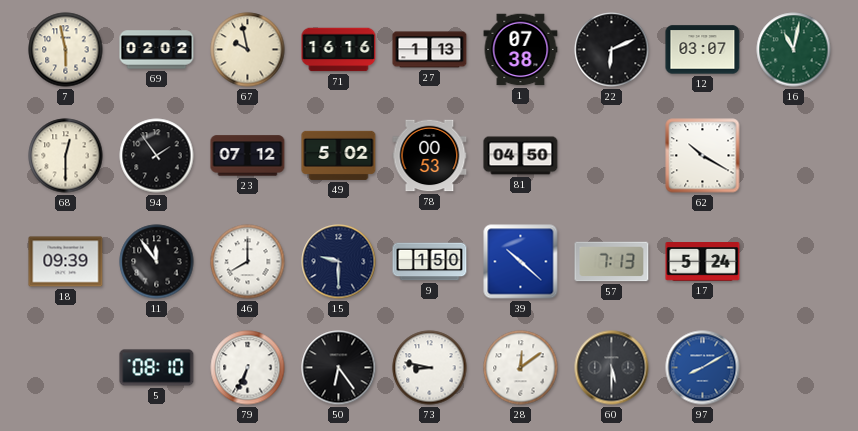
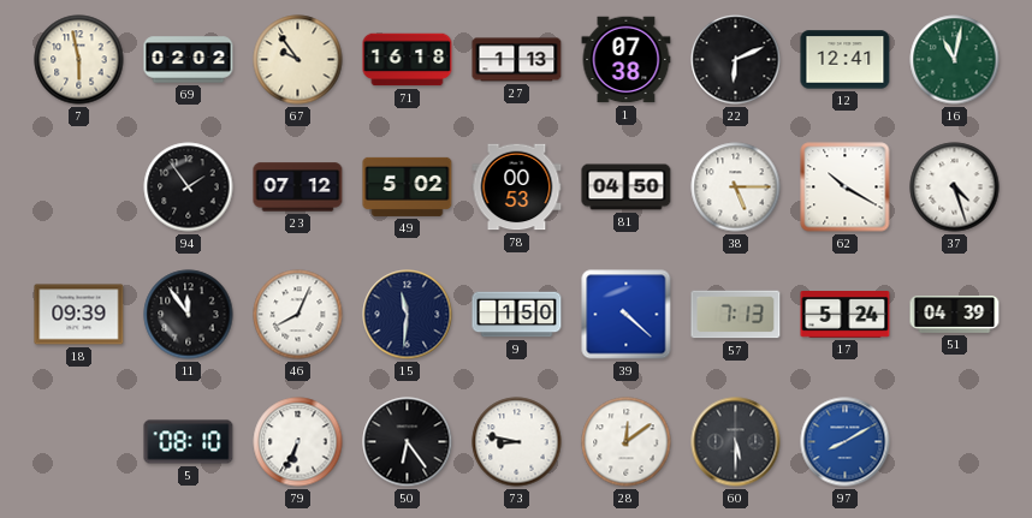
67: 9:58 -> 9:54 (298, 60)
71: 16:16 -> 16:18 (408, 60)
12: 03:07 -> 12:41 (846, 60)
68: 12:30 -> none (66, 156)
38: none -> 5:15 (736, 187)
37: none -> 4:27 (955, 187)
46: 8:00 -> 8:04 (298, 315)
15: 9:30 -> 11:31 (408, 315)
39: 10:22 -> 4:22 (627, 315)
51: none -> 04:39 (955, 315)
